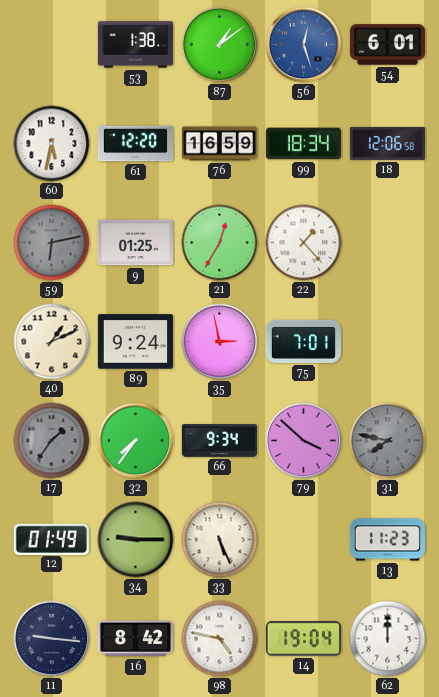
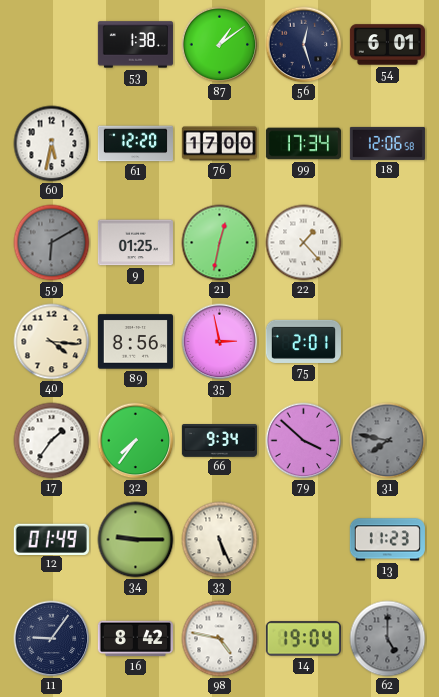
56 dial: blue -> navy (304, 45)
76: 16:59 -> 17:00 (219, 144)
99: 18:34 -> 17:34 (303, 144)
59: 6:13 -> 6:10 (52, 243)
21: 12:35 -> 12:32 (220, 243)
40: 1:11 -> 4:16 (52, 342)
89: 9:24 -> 8:56 (135, 342)
75: 7:01 -> 2:01 (303, 341)
17 dial: grey -> white (52, 441)
11: 9:16 -> 9:06 (52, 639)
62: 12:00 -> 5:00 (388, 639)
62 dial: white -> grey (388, 639)
